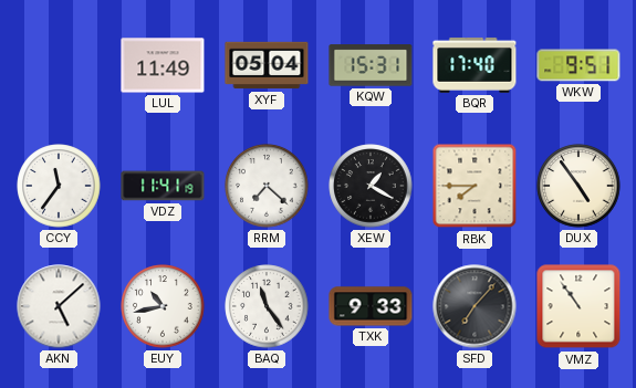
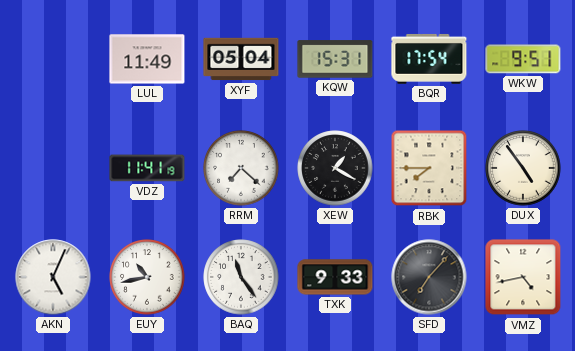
BQR: 17:40 -> 17:54 (429, 59)
CCY: 11:36 -> none (59, 186)
AKN: 5:08 -> 5:04 (53, 277)
VMZ: 10:54 -> 4:43 (523, 277)
